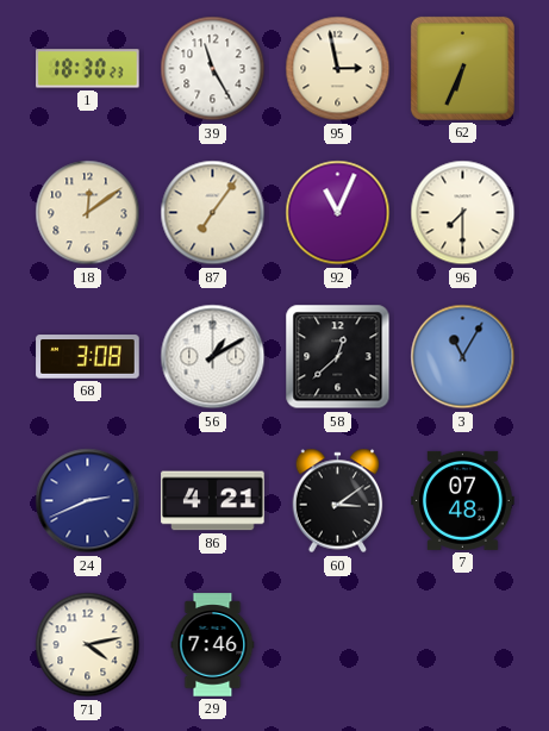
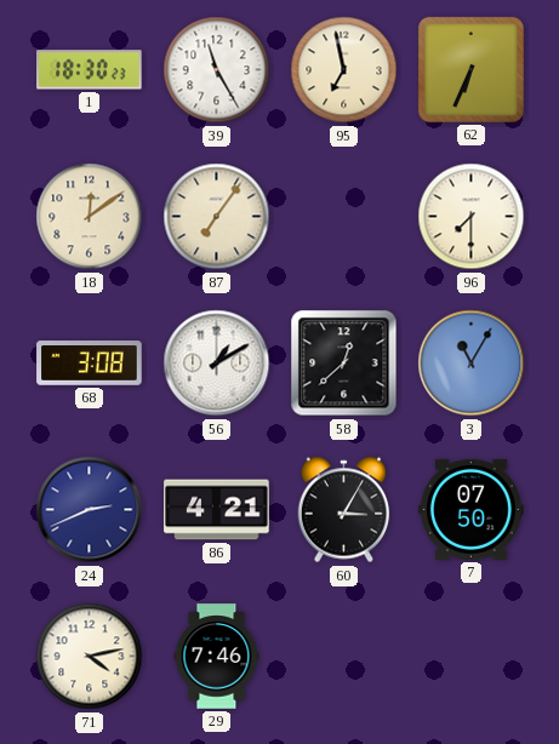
95: 2:58 -> 6:58 (344, 70)
92: 11:04 -> none (338, 213)
60: 3:09 -> 3:05 (344, 510)
7: 07:48 -> 07:50 (472, 509)
